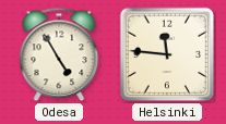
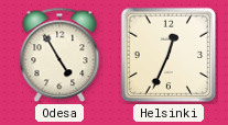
Helsinki: 11:46 -> 12:34 (169, 55)
